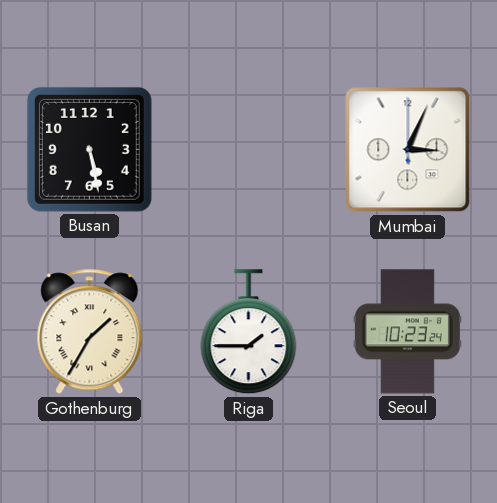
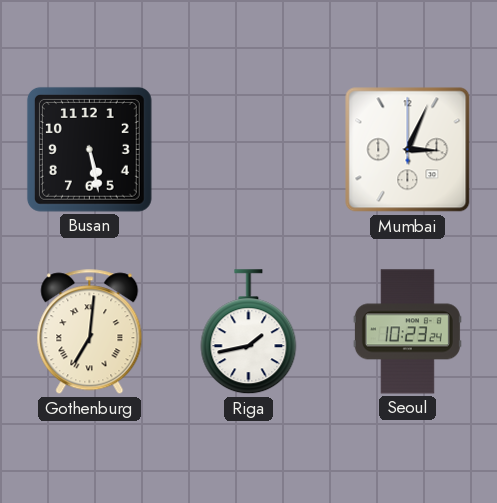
Gothenburg: 1:35 -> 7:01 (90, 332)
Riga: 1:45 -> 1:43 (249, 332)
